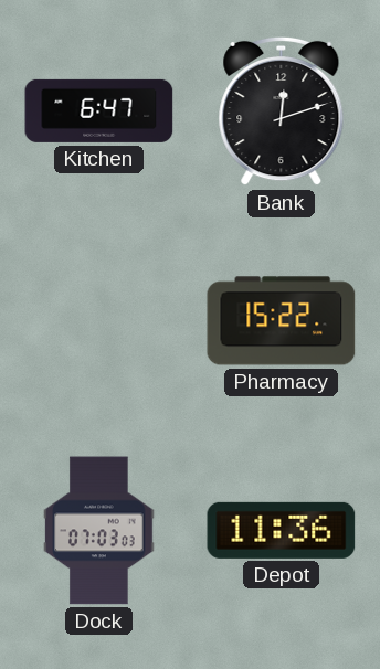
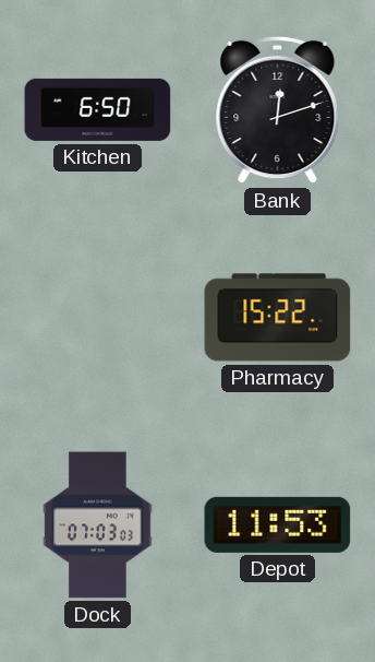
Kitchen: 6:47 -> 6:50 (98, 109)
Depot: 11:36 -> 11:53 (278, 524)
